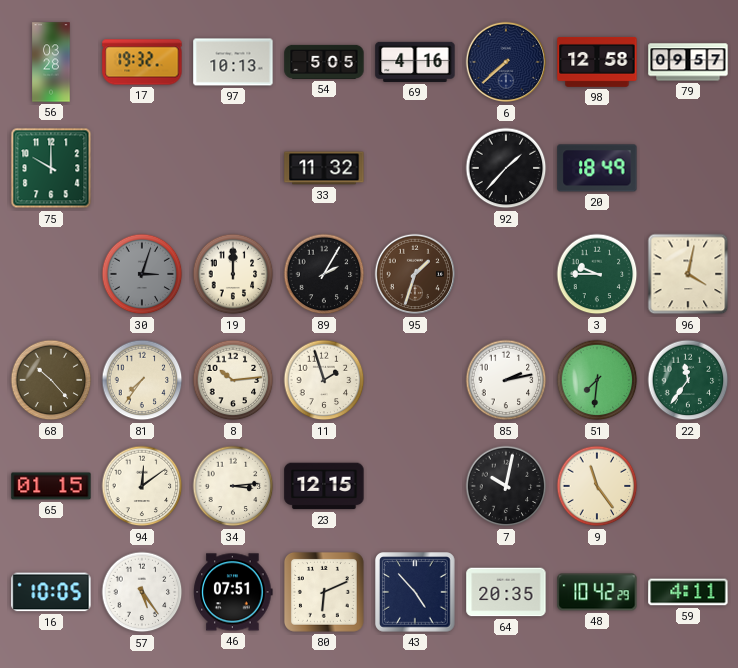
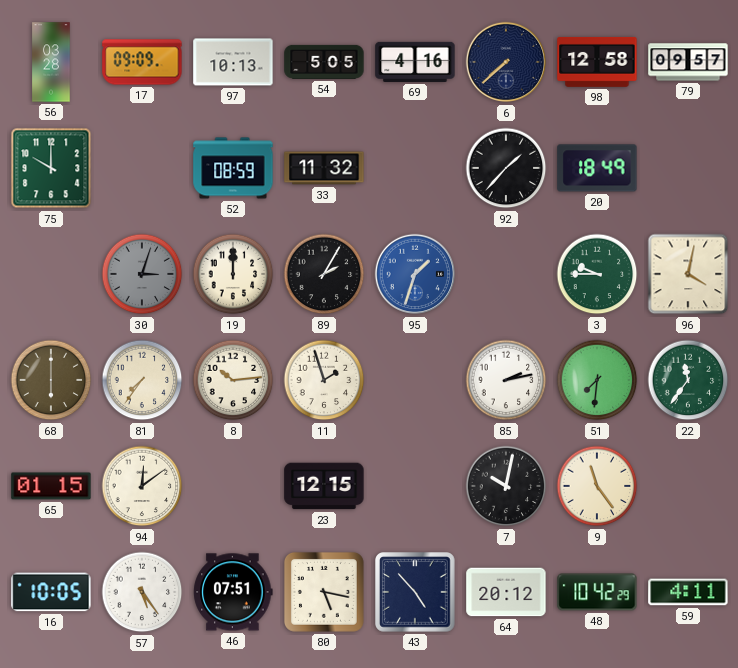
17: 19:32 -> 09:09 (142, 62)
52: none -> 08:59 (233, 168)
95 dial: brown -> blue (415, 274)
68: 10:23 -> 6:00 (51, 380)
34: 3:14 -> none (233, 486)
80: 6:11 -> 5:17 (324, 592)
64: 20:35 -> 20:12 (506, 592)
